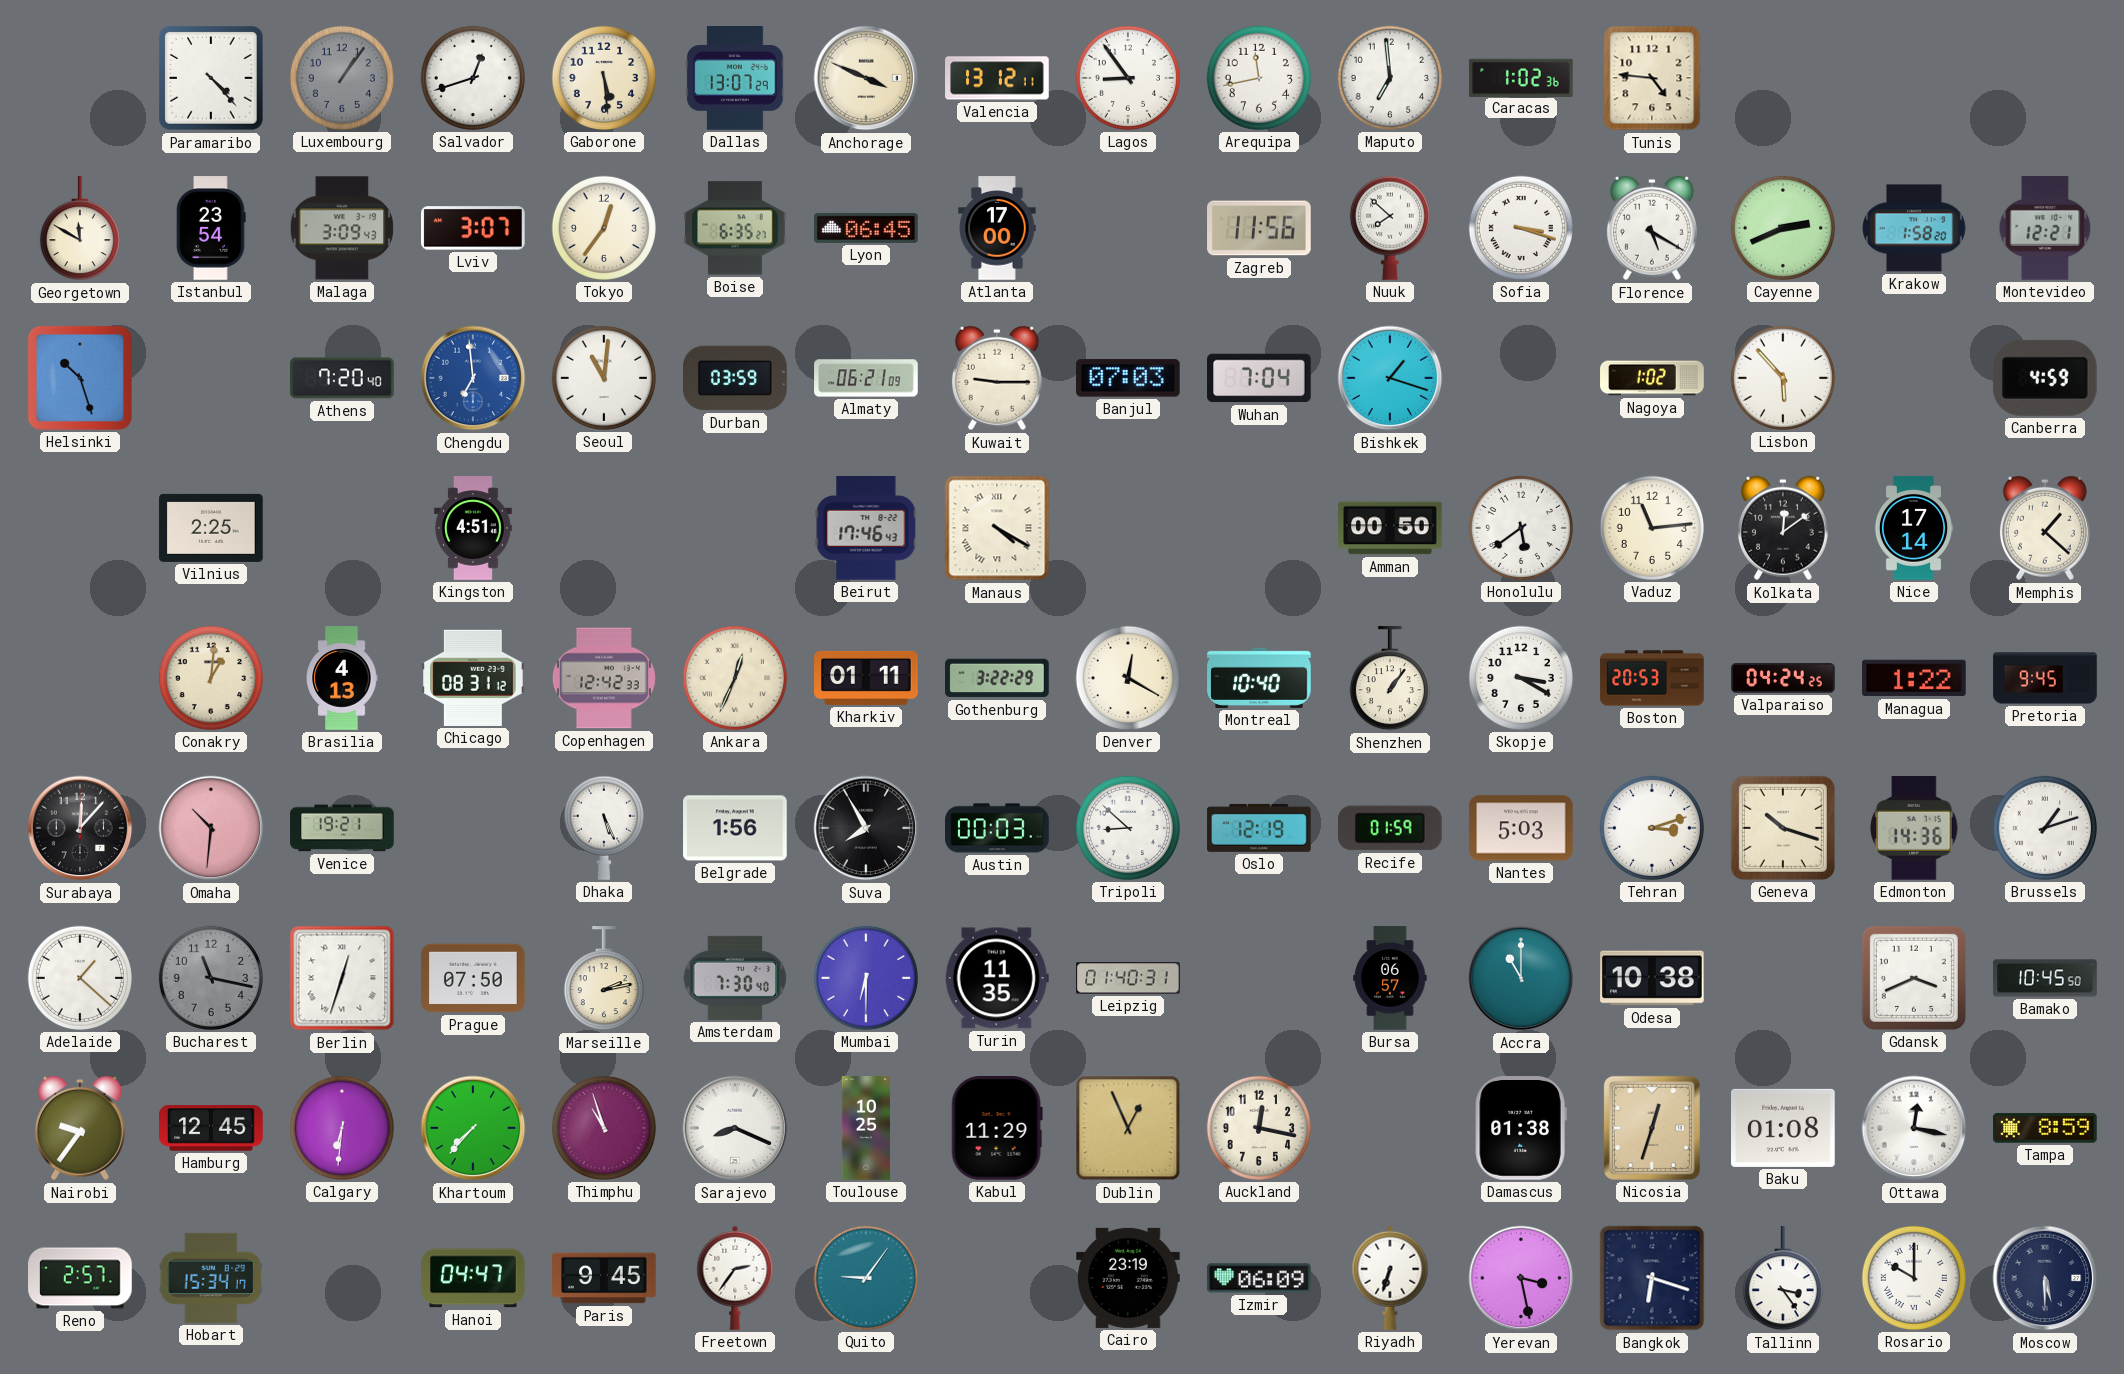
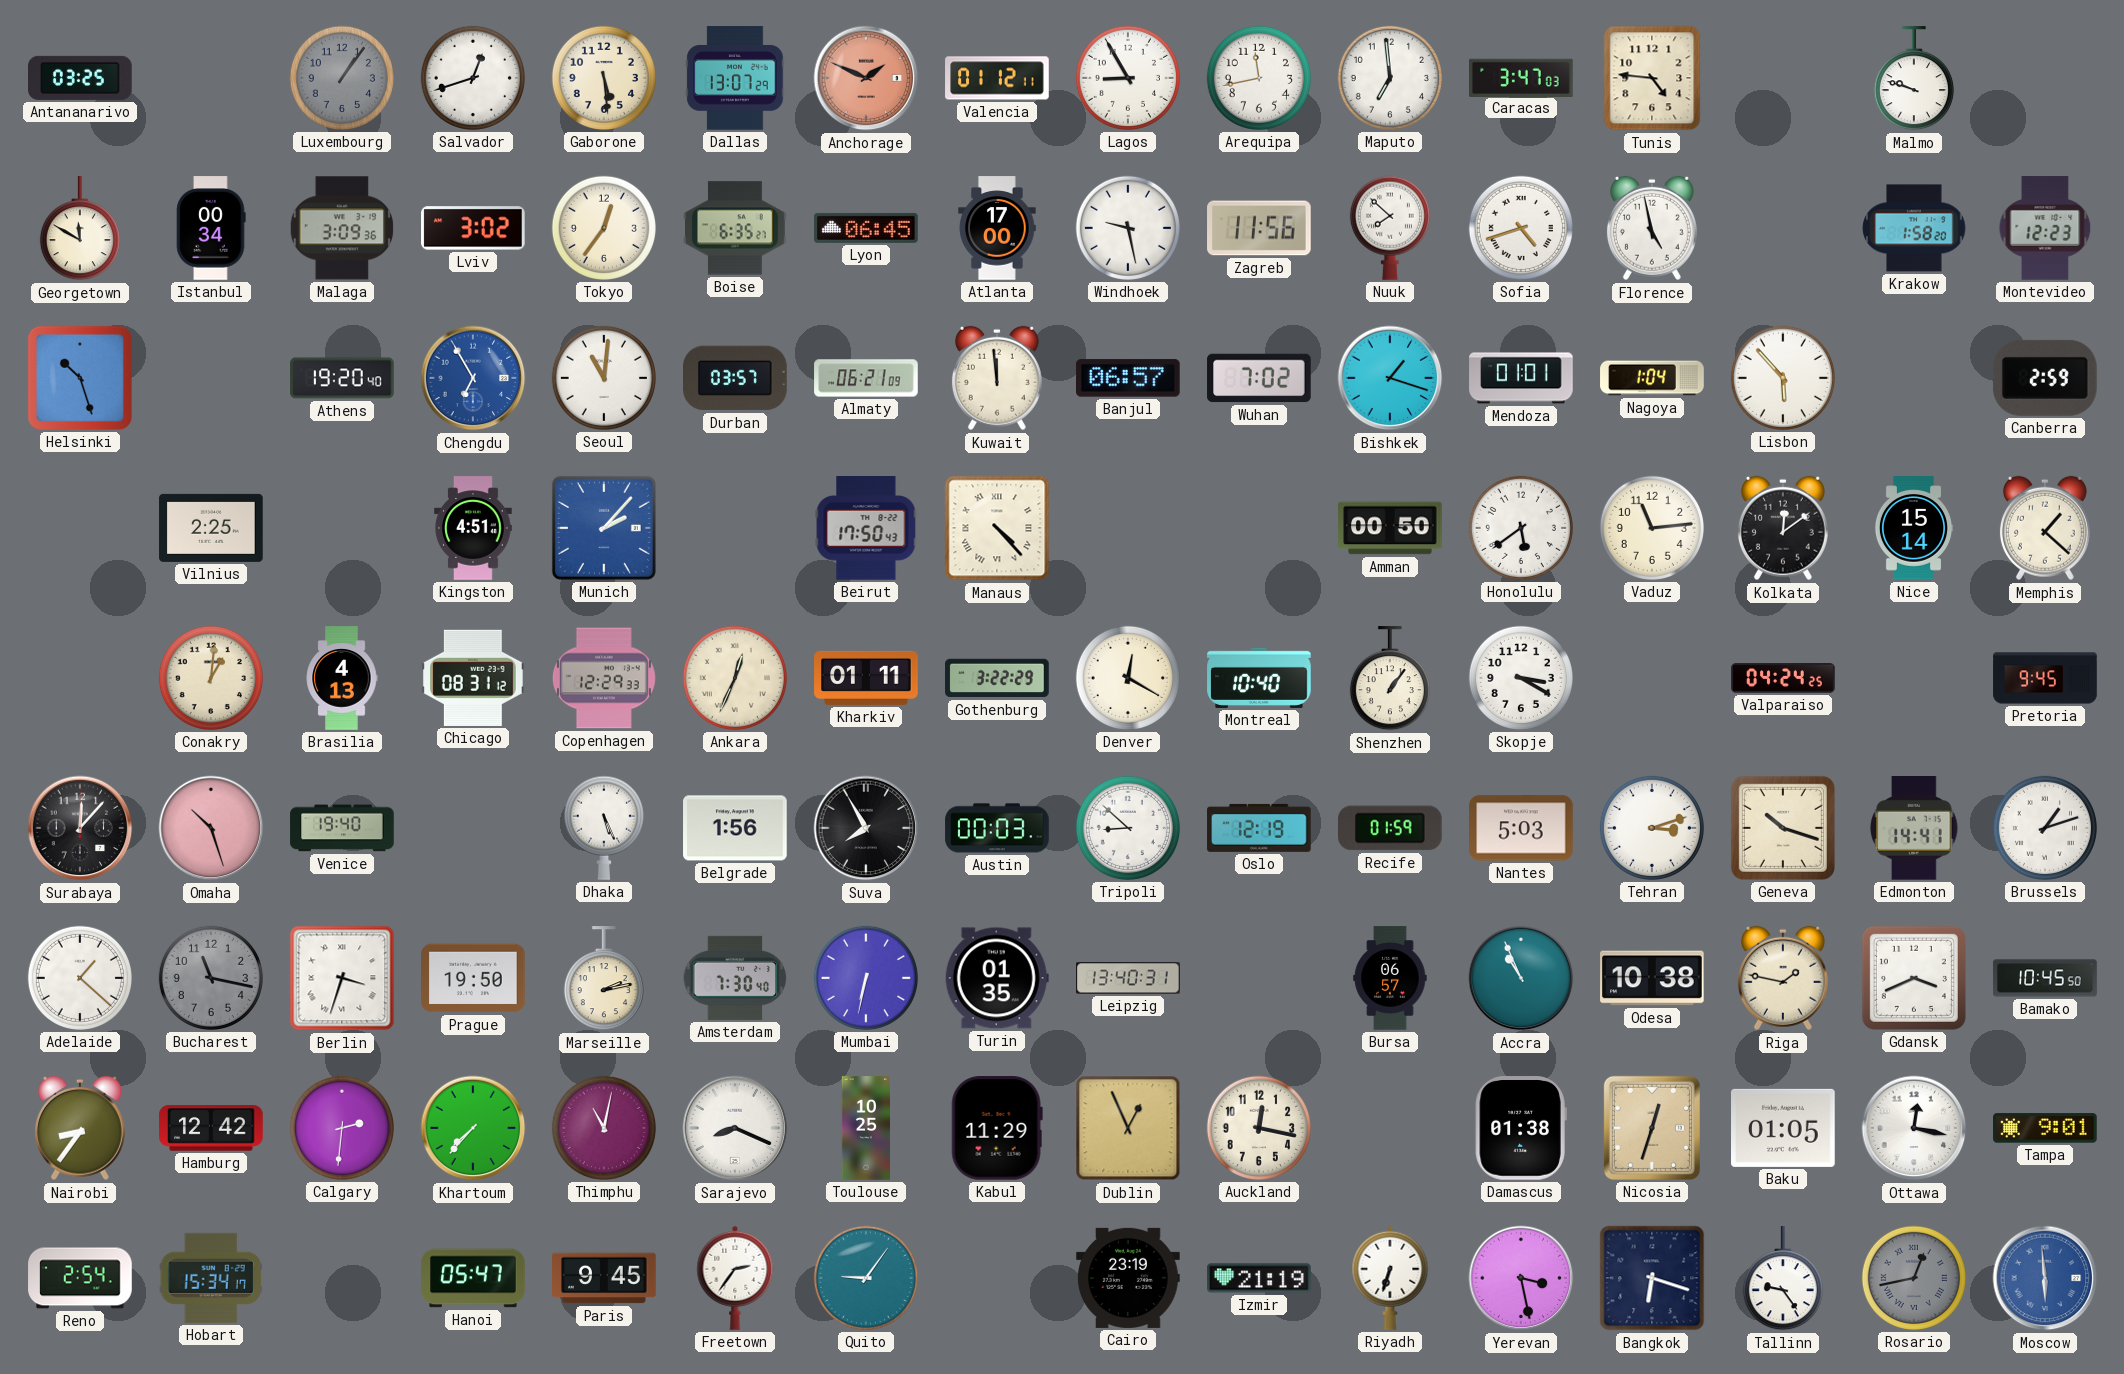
Antananarivo: none -> 03:25 (80, 78)
Paramaribo: 4:23 -> none (211, 78)
Anchorage: 3:49 -> 1:49 (866, 78)
Anchorage dial: cream -> salmon (866, 78)
Valencia: 13:12 -> 01:12 (997, 78)
Lagos: 8:54 -> 8:55 (1128, 78)
Caracas: 1:02 -> 3:47 (1521, 77)
Malmo: none -> 9:48 (1914, 79)
Istanbul: 23:54 -> 00:34 (211, 228)
Malaga: 3:09:43 -> 3:09:36 (342, 228)
Lviv: 3:07 -> 3:02 (473, 228)
Windhoek: none -> 9:28 (1128, 228)
Sofia: 3:18 -> 4:42 (1521, 228)
Florence: 5:20 -> 4:58 (1652, 228)
Cayenne: 2:41 -> none (1783, 228)
Montevideo: 12:21 -> 12:23 (2045, 228)
Athens: 7:20 -> 19:20 (342, 378)
Chengdu: 6:59 -> 6:55 (473, 378)
Durban: 03:59 -> 03:57 (735, 378)
Kuwait: 9:15 -> 11:59 (997, 378)
Banjul: 07:03 -> 06:57 (1129, 378)
Wuhan: 7:04 -> 7:02 (1259, 378)
Mendoza: none -> 01:01 (1521, 378)
Nagoya: 1:02 -> 1:04 (1652, 378)
Canberra: 4:59 -> 2:59 (2045, 378)
Munich: none -> 2:07 (604, 528)
Beirut: 17:46 -> 17:50 (866, 529)
Manaus: 4:20 -> 4:23 (997, 528)
Nice: 17:14 -> 15:14 (1914, 528)
Copenhagen: 12:42 -> 12:29 (604, 678)
Boston: 20:53 -> none (1652, 678)
Managua: 1:22 -> none (1914, 678)
Omaha: 10:31 -> 10:27 (211, 828)
Venice: 19:21 -> 19:40 (342, 828)
Edmonton: 14:36 -> 14:41 (1914, 829)
Berlin: 12:33 -> 3:33 (342, 978)
Prague: 07:50 -> 19:50 (473, 978)
Mumbai: 6:30 -> 6:32 (866, 978)
Turin: 11:35 -> 01:35 (997, 978)
Leipzig: 01:40 -> 13:40 (1128, 978)
Accra: 11:00 -> 10:56 (1521, 978)
Riga: none -> 1:47 (1783, 978)
Nairobi: 9:36 -> 8:36 (80, 1128)
Hamburg: 12:45 -> 12:42 (211, 1128)
Calgary: 6:31 -> 2:31 (342, 1128)
Thimphu: 10:57 -> 11:02 (604, 1128)
Baku: 01:08 -> 01:05 (1784, 1128)
Tampa: 8:59 -> 9:01 (2045, 1128)
Reno: 2:57 -> 2:54 (80, 1278)
Hanoi: 04:47 -> 05:47 (473, 1278)
Izmir: 06:09 -> 21:19 (1259, 1278)
Tallinn: 3:24 -> 9:24 (1783, 1279)
Rosario: 10:00 -> 12:43 (1914, 1278)
Rosario dial: white -> grey (1914, 1278)
Moscow: 5:30 -> 5:59 (2045, 1278)
Moscow dial: navy -> blue (2045, 1278)
